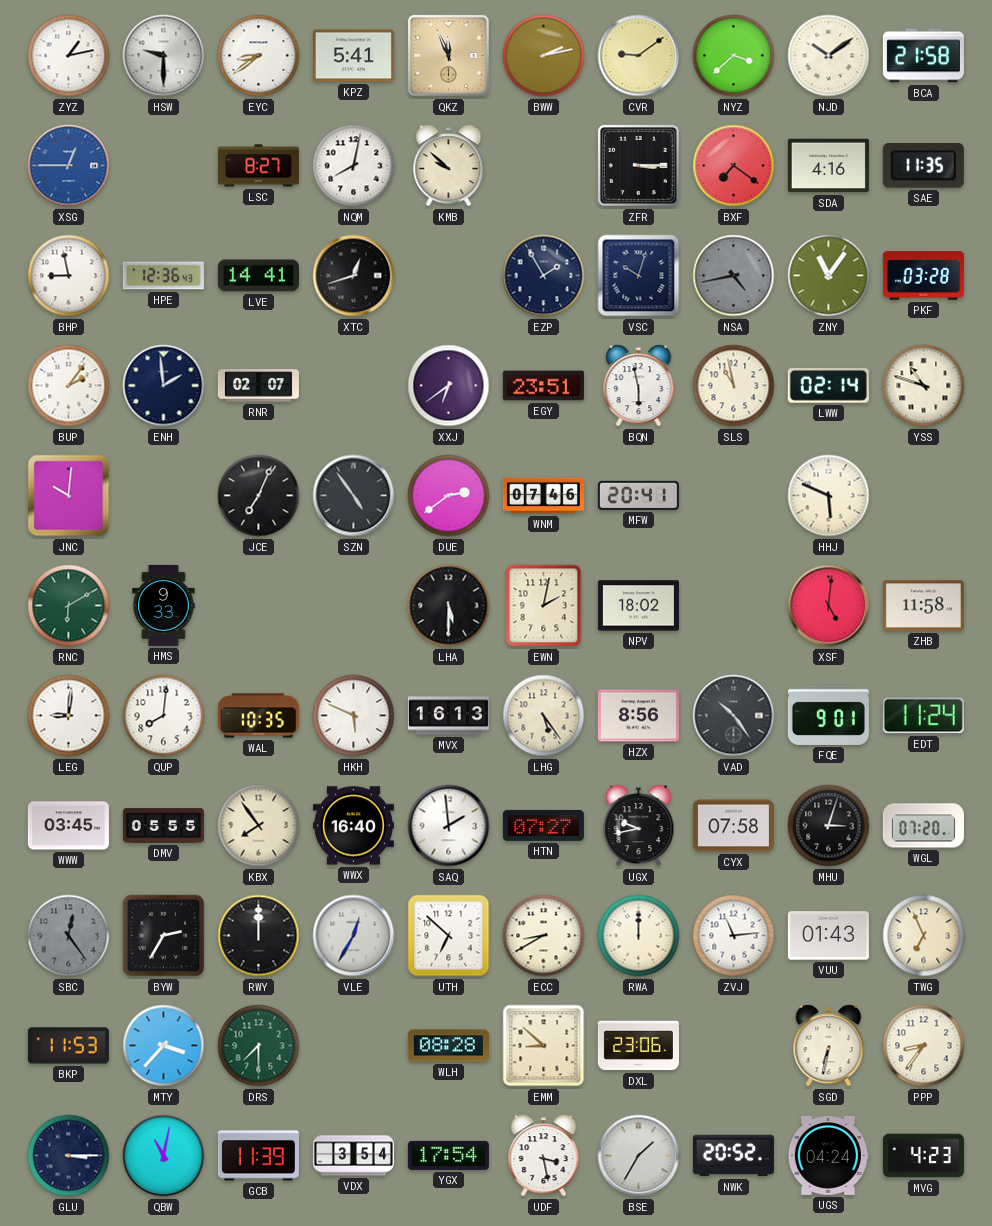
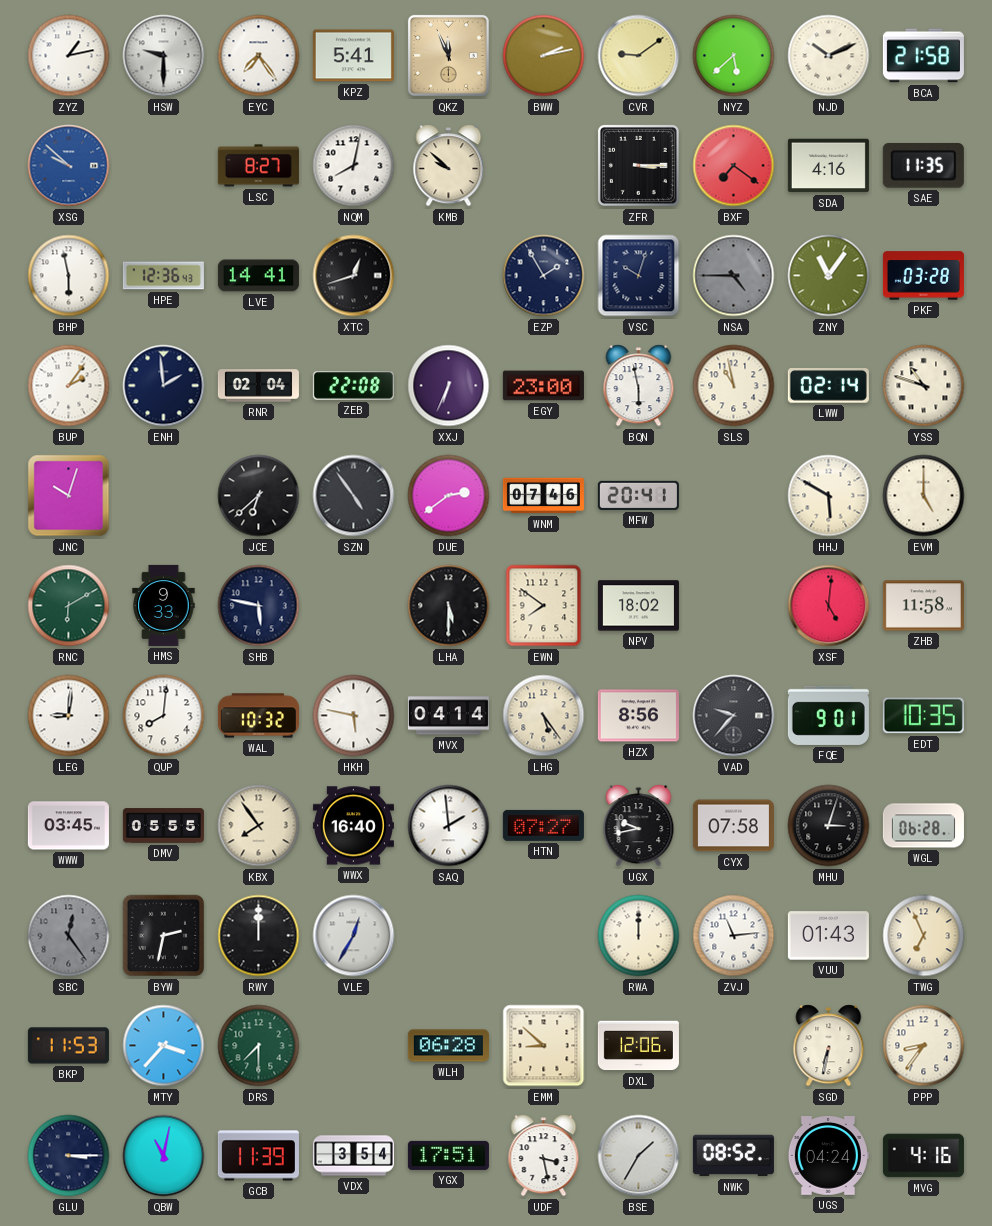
EYC: 8:39 -> 7:24 (259, 56)
NYZ: 3:38 -> 5:38 (734, 56)
NJD: 10:09 -> 10:11 (829, 56)
XSG: 12:45 -> 9:52 (69, 166)
BHP: 8:58 -> 5:58 (69, 276)
NSA: 4:43 -> 4:45 (734, 276)
RNR: 02:07 -> 02:04 (258, 386)
ZEB: none -> 22:08 (353, 386)
XXJ: 6:39 -> 6:34 (449, 386)
EGY: 23:51 -> 23:00 (543, 386)
JNC: 10:01 -> 10:03 (69, 496)
JCE: 7:04 -> 6:38 (259, 496)
HHJ: 5:49 -> 5:50 (829, 496)
EVM: none -> 5:00 (924, 496)
SHB: none -> 5:47 (259, 606)
EWN: 2:02 -> 7:51 (544, 606)
WAL: 10:35 -> 10:32 (258, 716)
HKH: 5:49 -> 5:47 (354, 716)
MVX: 16:13 -> 04:14 (448, 716)
VAD: 10:24 -> 9:37 (734, 716)
EDT: 11:24 -> 10:35 (923, 716)
WGL: 07:20 -> 06:28 (923, 826)
BYW: 2:35 -> 2:32 (164, 936)
UTH: 6:52 -> none (449, 936)
ECC: 8:40 -> none (544, 936)
WLH: 08:28 -> 06:28 (448, 1046)
DXL: 23:06 -> 12:06 (638, 1046)
YGX: 17:54 -> 17:51 (448, 1155)
NWK: 20:52 -> 08:52 (733, 1156)
MVG: 4:23 -> 4:16 (923, 1156)
